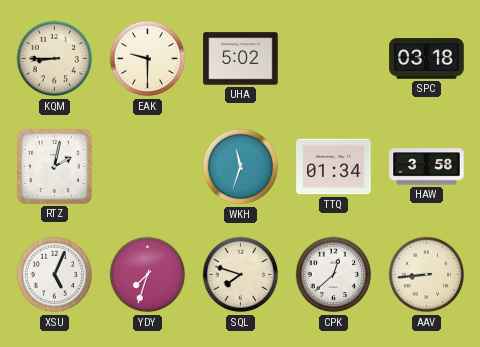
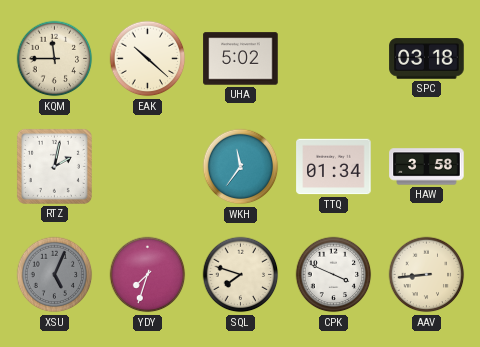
KQM: 8:45 -> 11:45 (55, 59)
EAK: 9:30 -> 10:22 (148, 59)
WKH: 11:33 -> 11:36 (241, 167)
XSU dial: white -> grey (55, 275)
CPK: 12:38 -> 3:49 (334, 275)
